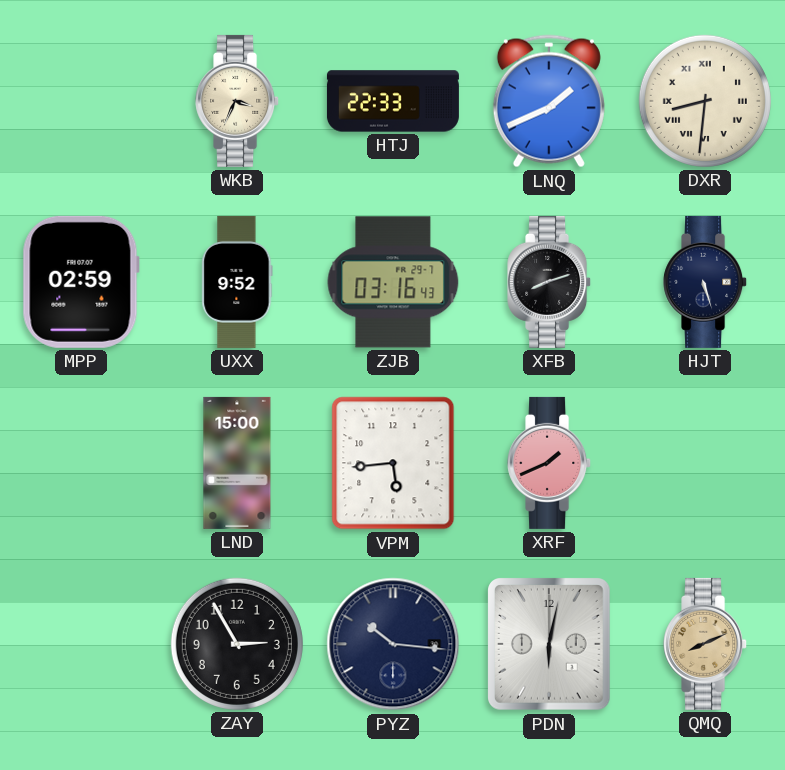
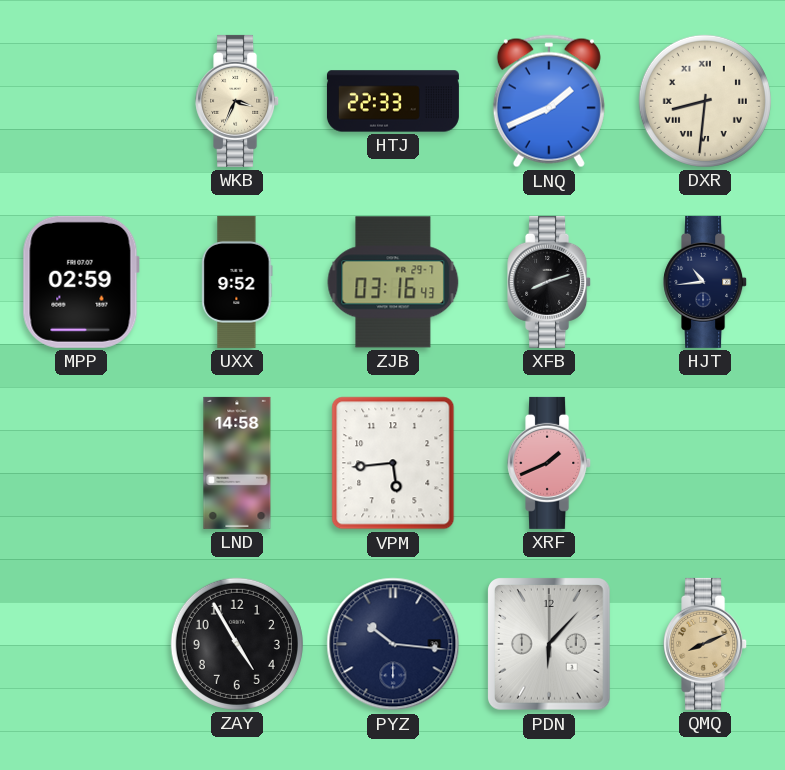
HJT: 5:27 -> 10:44 (706, 282)
LND: 15:00 -> 14:58 (237, 463)
ZAY: 2:55 -> 4:55 (237, 644)
PDN: 6:02 -> 6:07 (550, 645)
